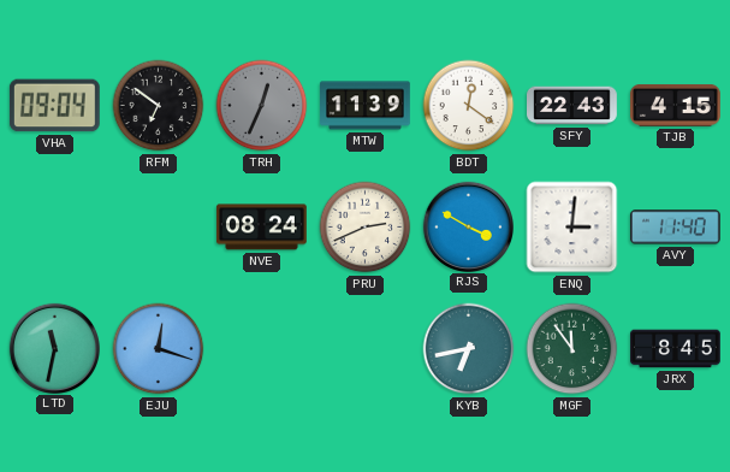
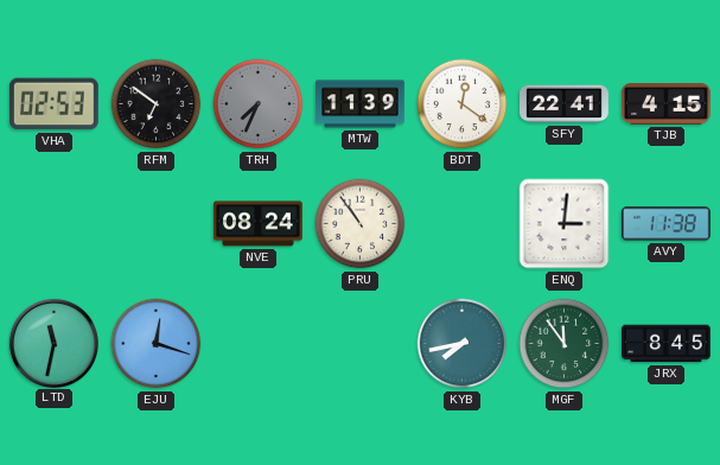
VHA: 09:04 -> 02:53 (53, 104)
TRH: 12:34 -> 7:34 (259, 104)
SFY: 22:43 -> 22:41 (565, 104)
PRU: 2:41 -> 10:54 (361, 224)
RJS: 3:50 -> none (468, 226)
AVY: 11:40 -> 11:38 (665, 224)
KYB: 6:43 -> 7:43 (463, 344)
